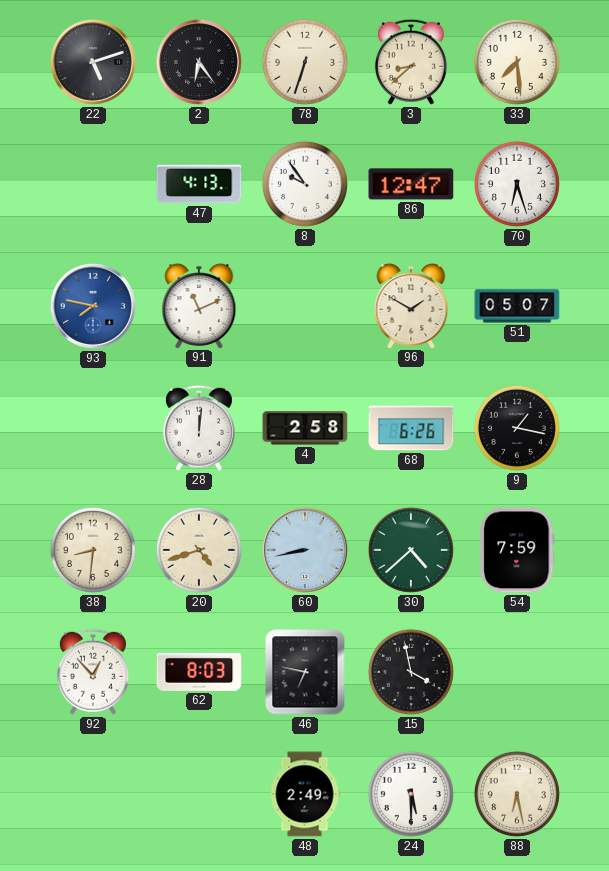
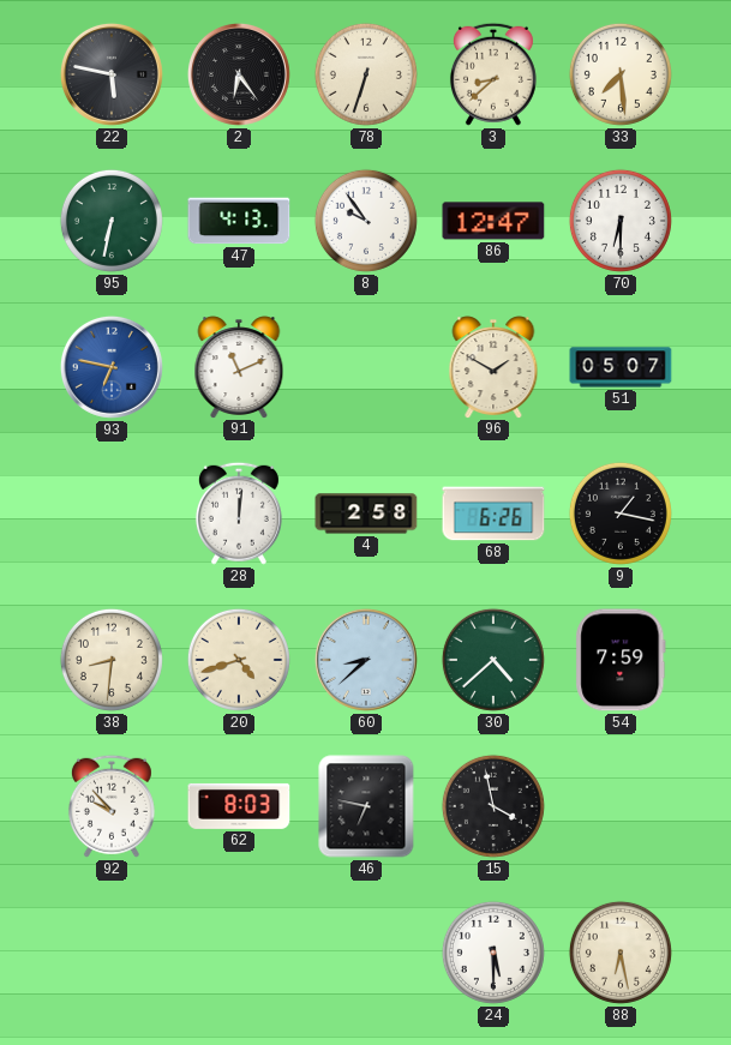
22: 5:12 -> 5:47 (112, 74)
95: none -> 6:32 (112, 221)
70: 6:27 -> 6:30 (621, 221)
93: 7:47 -> 6:47 (112, 367)
60: 8:43 -> 8:38 (366, 660)
92: 12:53 -> 9:53 (112, 806)
48: 2:49 -> none (305, 794)
